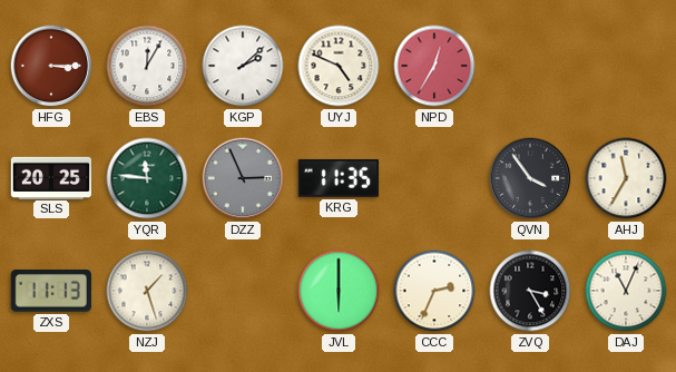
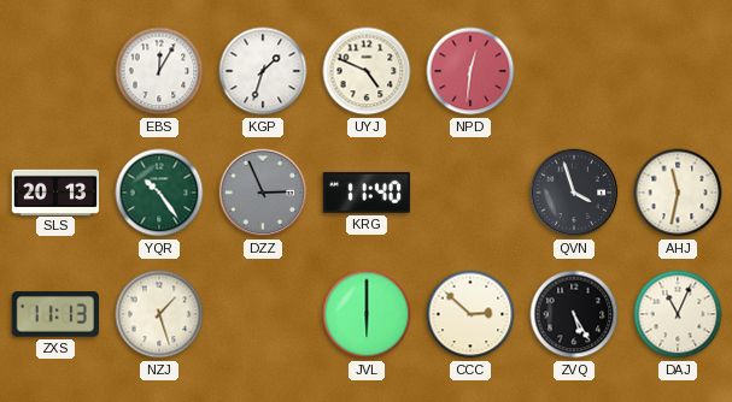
HFG: 3:15 -> none (51, 66)
KGP: 2:08 -> 1:33 (263, 71)
NPD: 12:35 -> 12:31 (470, 71)
SLS: 20:25 -> 20:13 (55, 191)
YQR: 11:46 -> 10:24 (159, 193)
KRG: 11:35 -> 11:40 (367, 193)
QVN: 3:54 -> 3:57 (574, 193)
AHJ: 11:35 -> 11:32 (678, 193)
CCC: 2:34 -> 2:52 (470, 314)
ZVQ: 3:25 -> 5:25 (574, 314)
